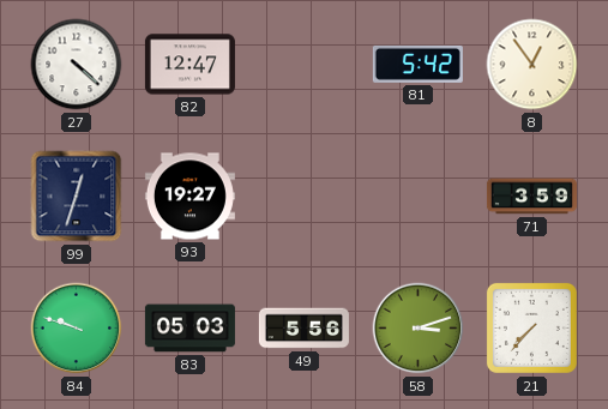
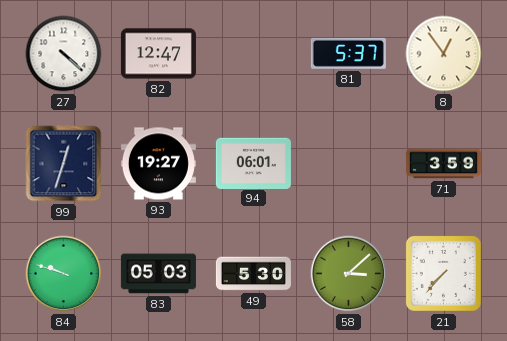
81: 5:42 -> 5:37 (348, 53)
94: none -> 06:01 (253, 163)
49: 5:56 -> 5:30 (253, 274)
58: 3:12 -> 3:08 (349, 274)
